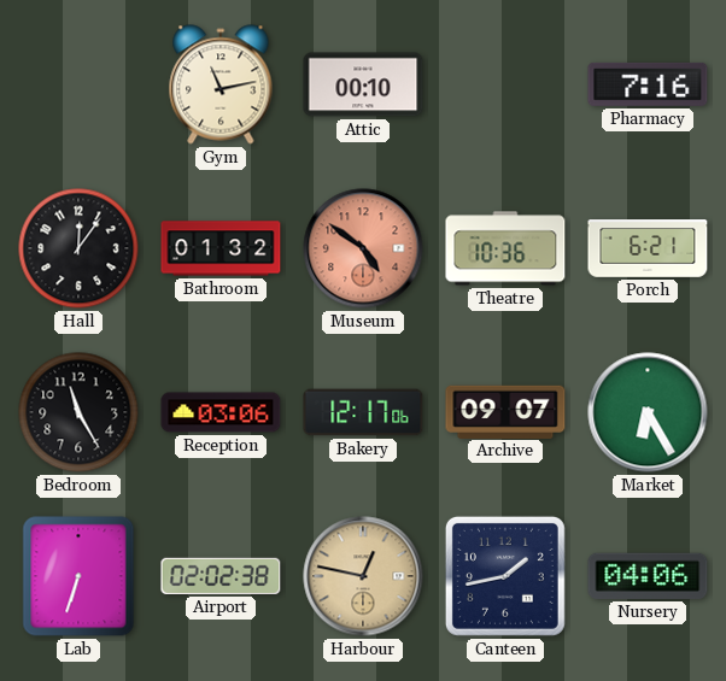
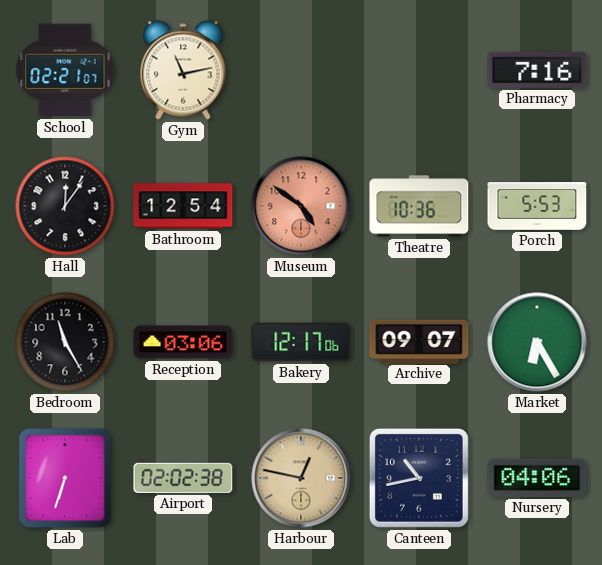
School: none -> 02:21 (65, 70)
Attic: 00:10 -> none (363, 84)
Bathroom: 01:32 -> 12:54 (183, 206)
Porch: 6:21 -> 5:53 (537, 206)
Canteen: 1:43 -> 10:43 (419, 478)
